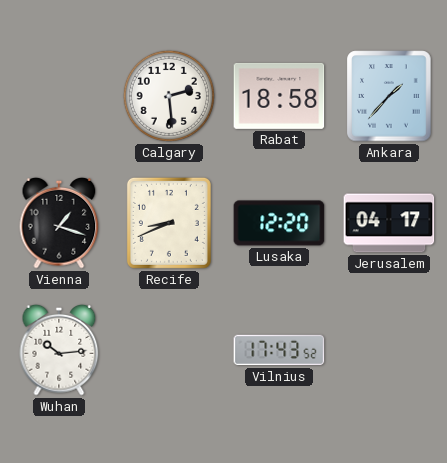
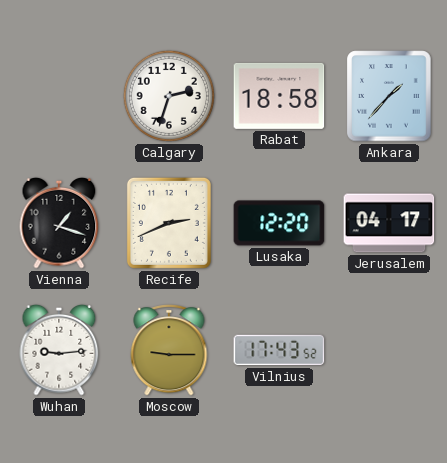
Calgary: 2:29 -> 2:33 (169, 96)
Recife: 8:41 -> 2:41 (169, 223)
Wuhan: 10:14 -> 9:14 (59, 350)
Moscow: none -> 9:15 (169, 350)
